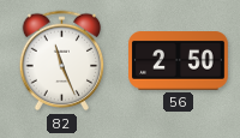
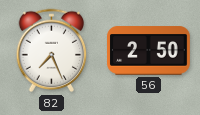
82: 11:26 -> 7:26 (52, 51)
